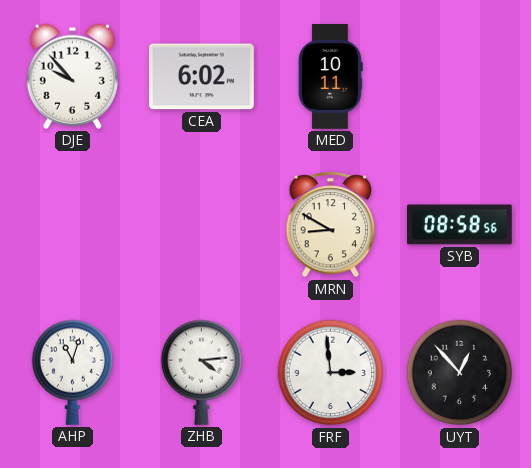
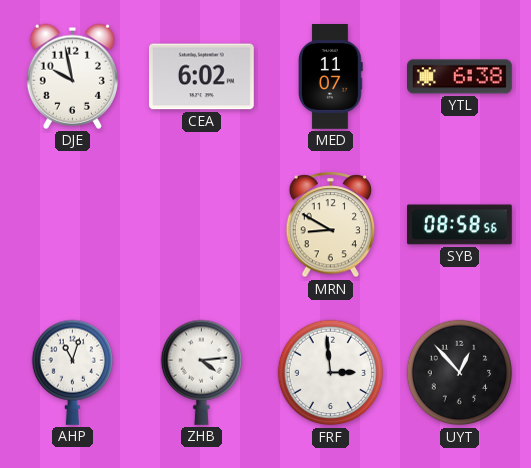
DJE: 9:53 -> 9:58 (72, 76)
MED: 10:11 -> 11:07 (331, 77)
YTL: none -> 6:38 (460, 77)
